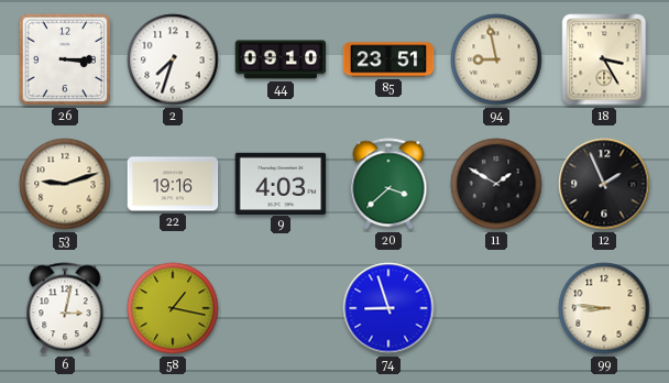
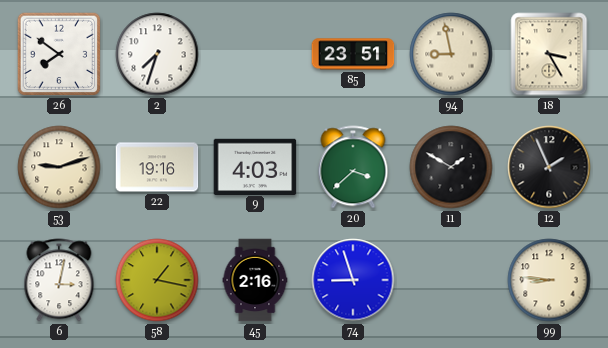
26: 3:15 -> 7:51 (59, 54)
44: 09:10 -> none (281, 59)
45: none -> 2:16 (255, 280)
